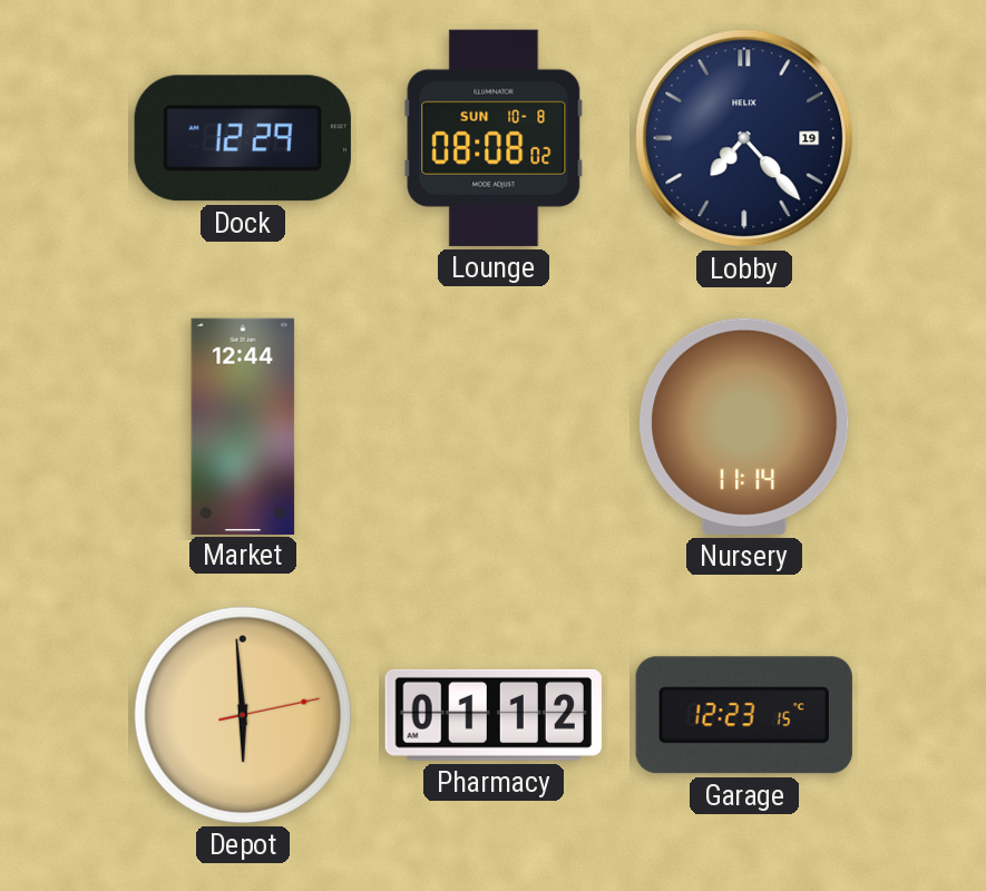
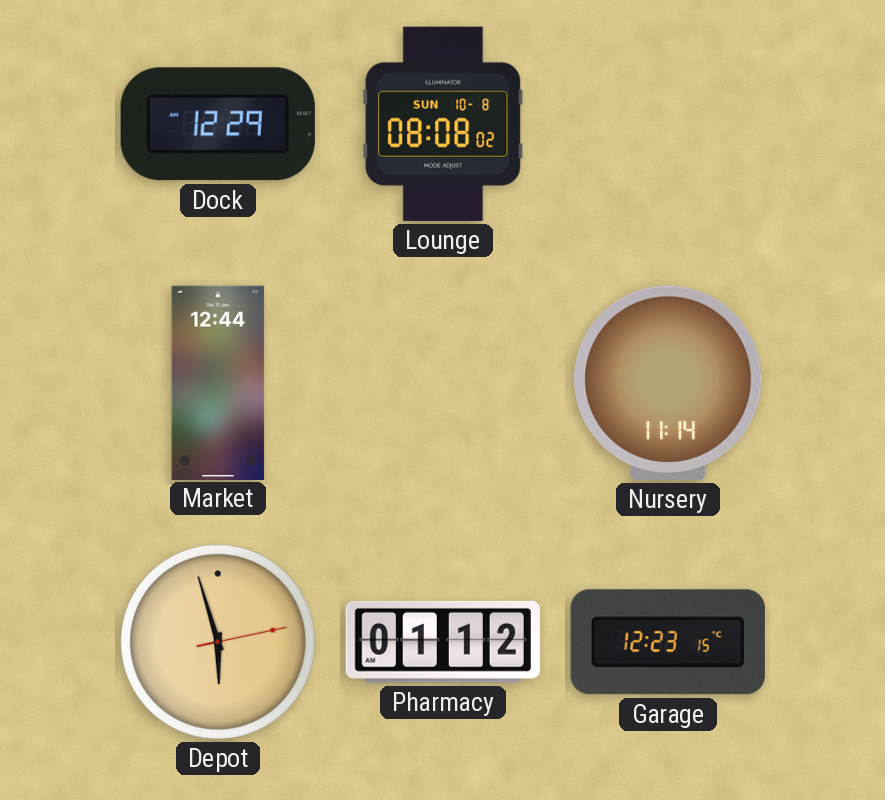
Lobby: 7:23 -> none (744, 138)
Depot: 5:59 -> 5:57 (218, 642)
